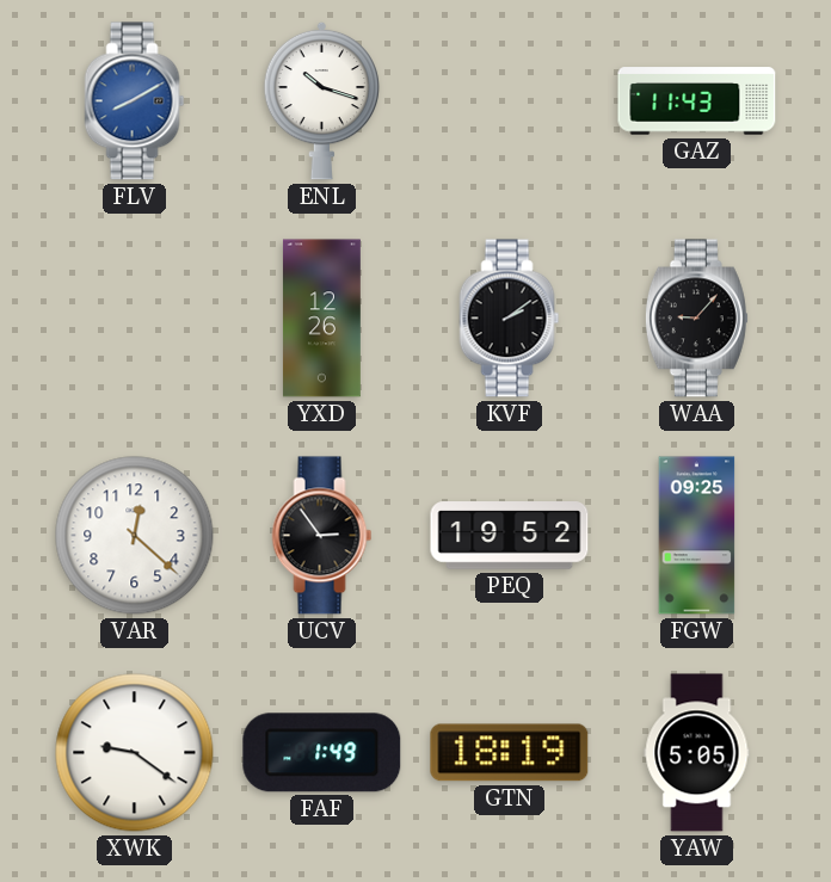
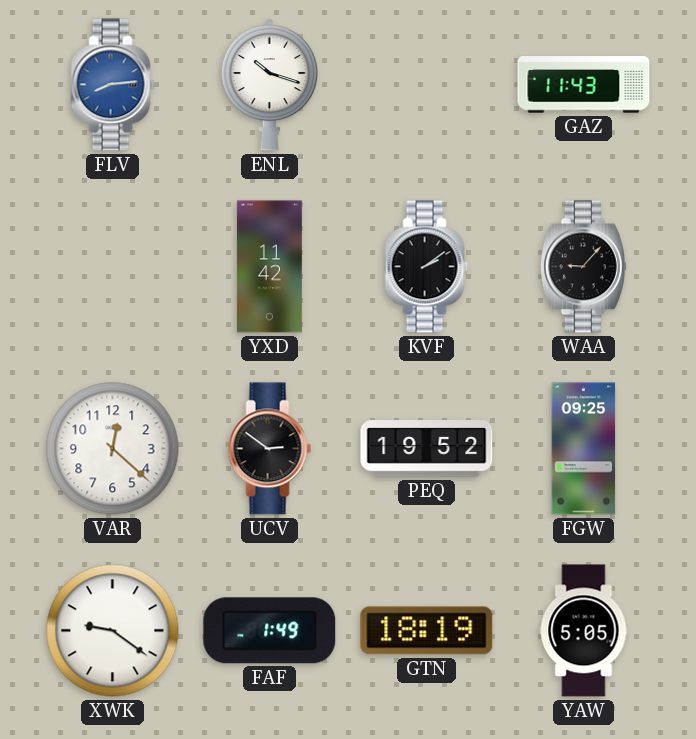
FLV: 8:10 -> 8:14 (113, 85)
YXD: 12:26 -> 11:42 (269, 267)
UCV: 2:54 -> 2:51 (270, 449)
